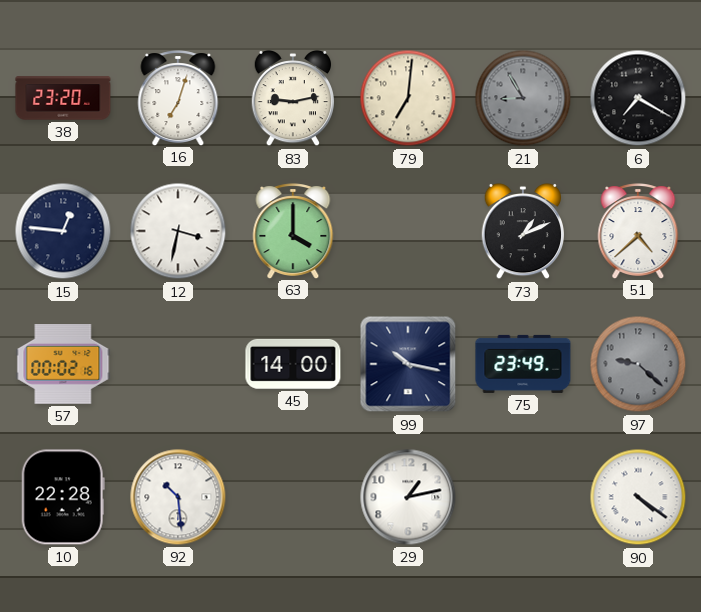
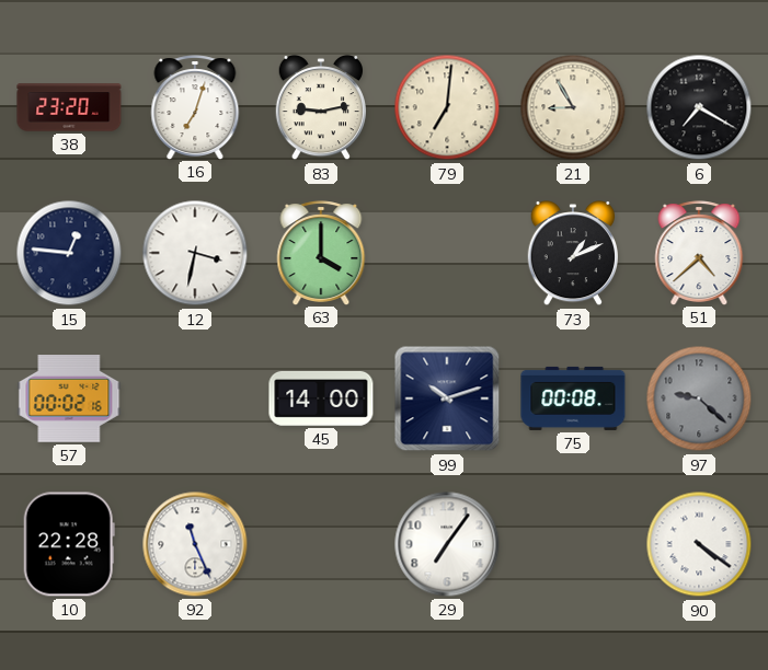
21 dial: grey -> cream (573, 107)
99: 10:17 -> 10:12 (447, 398)
75: 23:49 -> 00:08 (573, 398)
92: 10:29 -> 11:26 (195, 544)
29: 1:13 -> 7:06 (447, 544)
